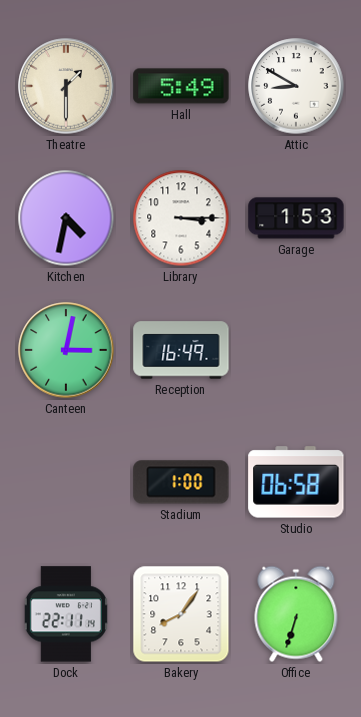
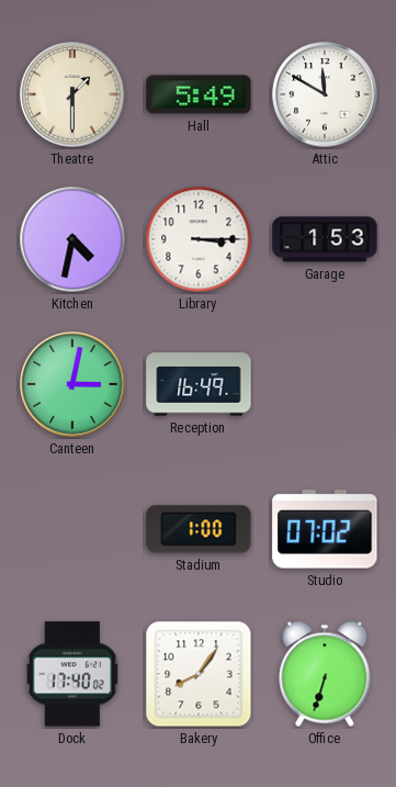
Attic: 8:50 -> 11:50 (325, 94)
Studio: 06:58 -> 07:02 (325, 529)
Dock: 22:11 -> 17:40 (72, 674)
